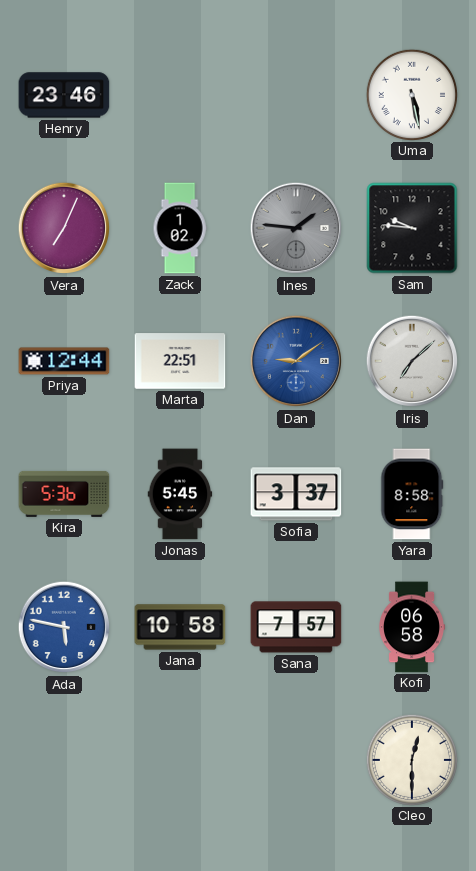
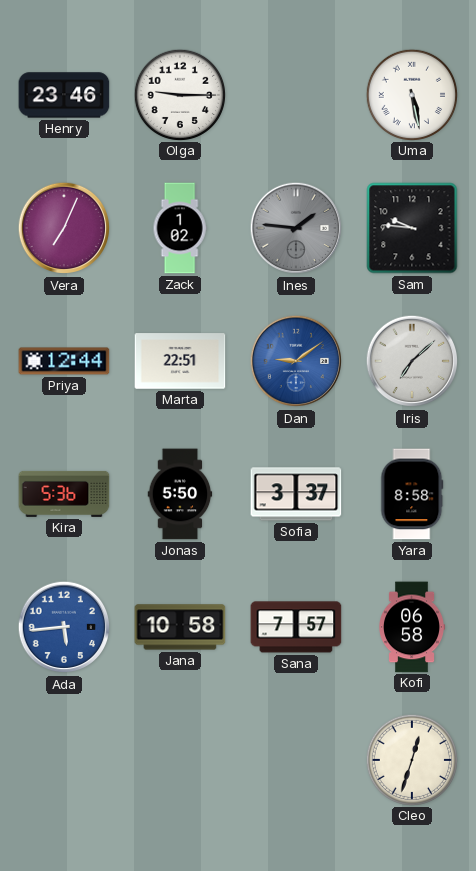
Olga: none -> 9:15 (179, 94)
Jonas: 5:45 -> 5:50 (180, 494)
Ada: 5:47 -> 5:44 (64, 627)
Cleo: 12:30 -> 12:33 (411, 759)
